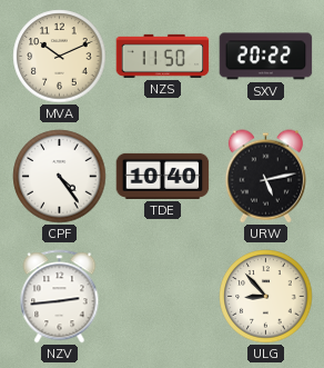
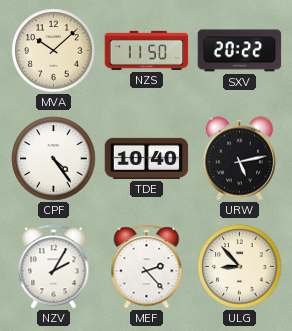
MVA: 10:11 -> 10:08 (54, 51)
NZV: 2:44 -> 2:05 (54, 267)
MEF: none -> 2:23 (147, 267)
